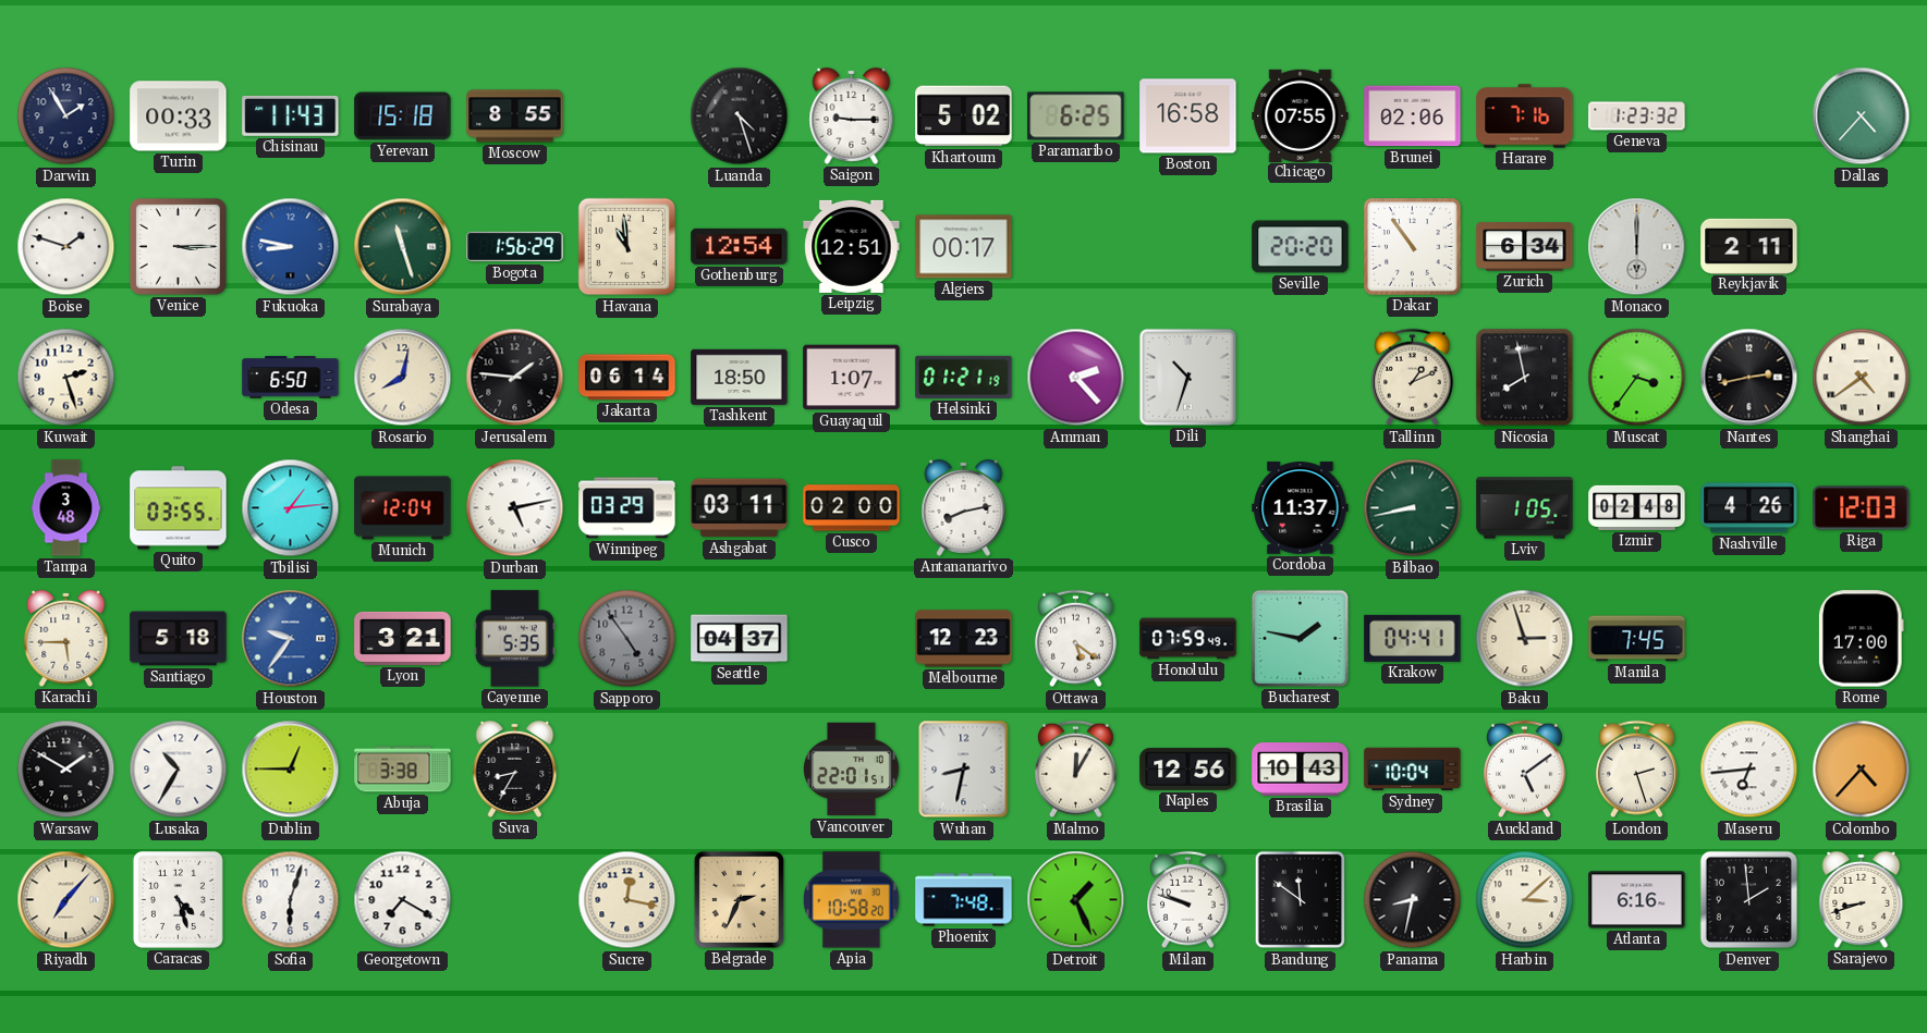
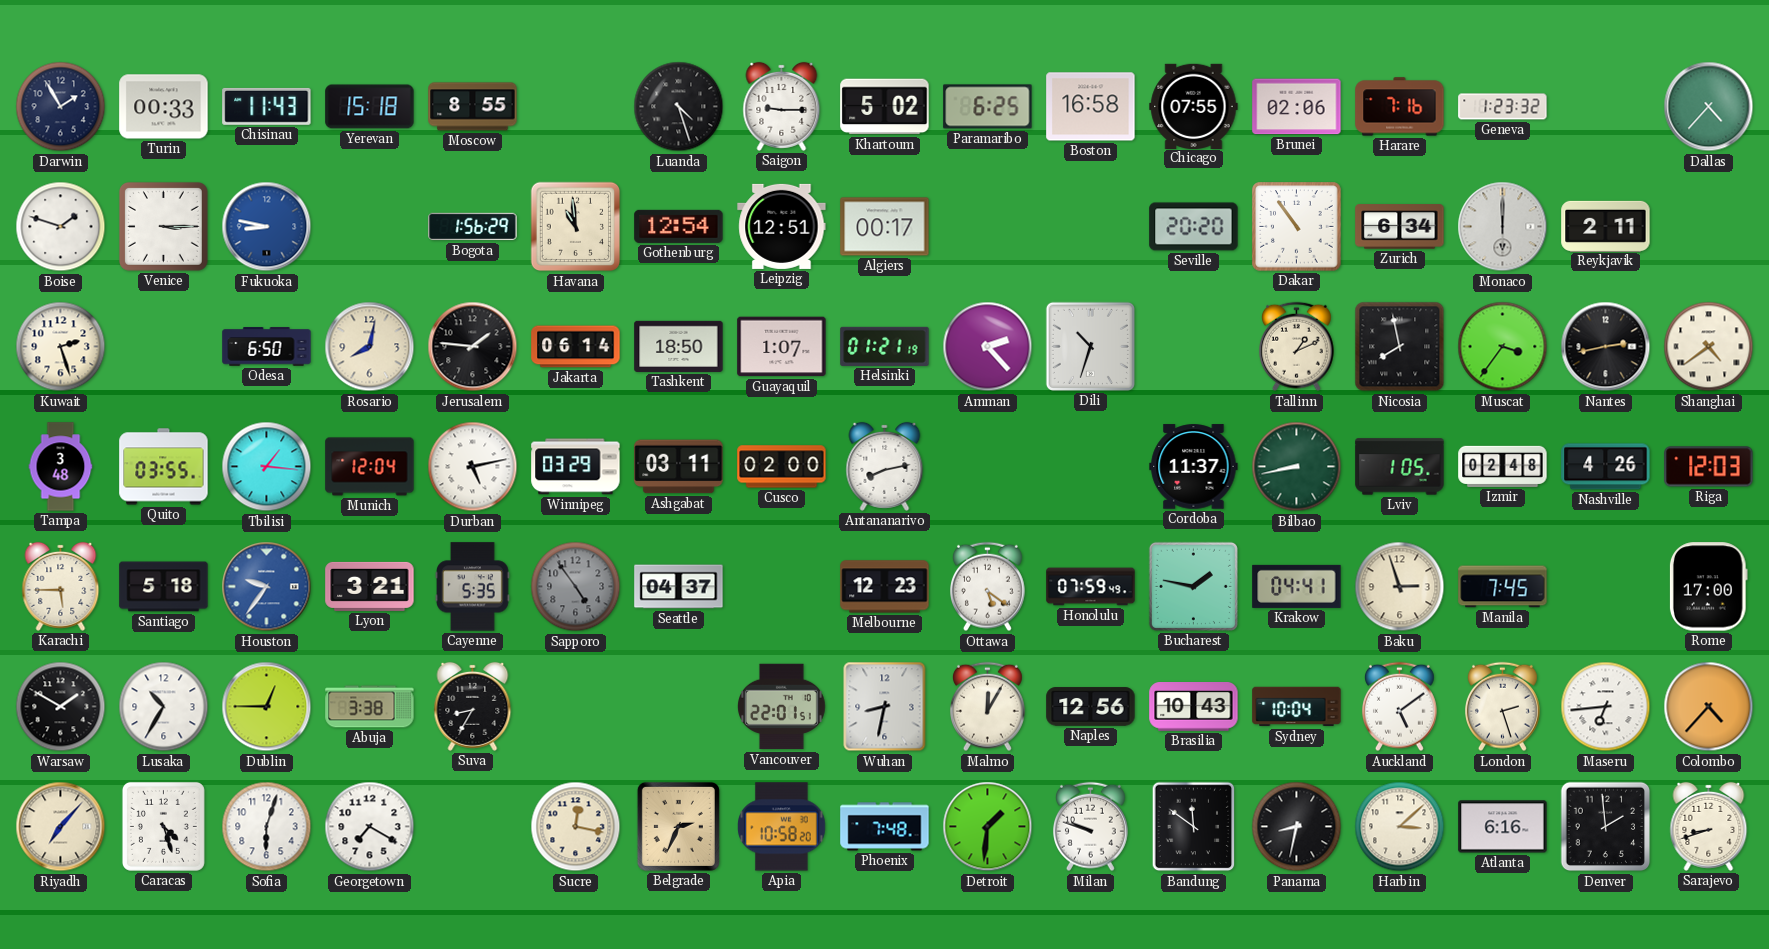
Surabaya: 11:27 -> none (403, 247)
Tbilisi: 1:14 -> 1:16 (267, 467)
Detroit: 1:26 -> 1:31 (988, 827)
